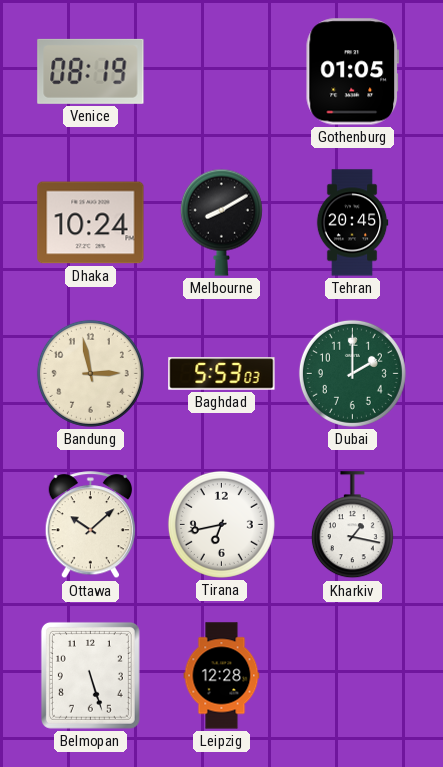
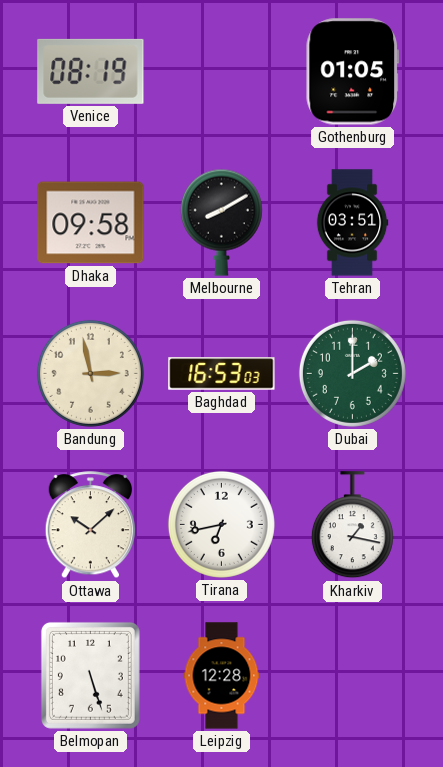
Dhaka: 10:24 -> 09:58 (91, 223)
Tehran: 20:45 -> 03:51 (352, 223)
Baghdad: 5:53 -> 16:53 (222, 374)
